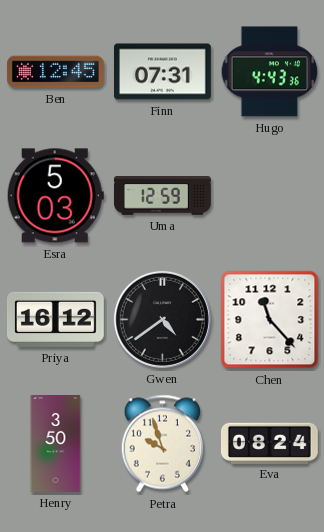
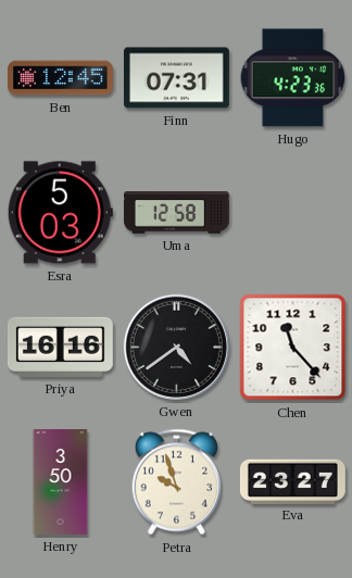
Hugo: 4:43 -> 4:23 (293, 78)
Uma: 12:59 -> 12:58 (176, 213)
Priya: 16:12 -> 16:16 (60, 347)
Eva: 08:24 -> 23:27 (292, 481)
